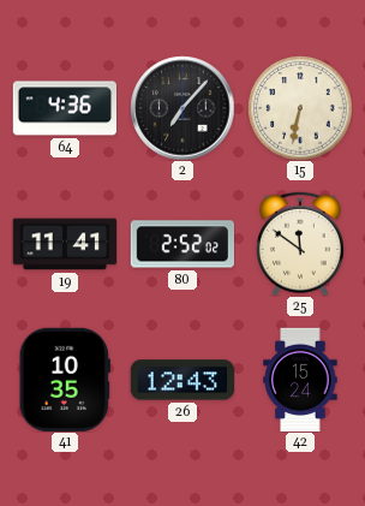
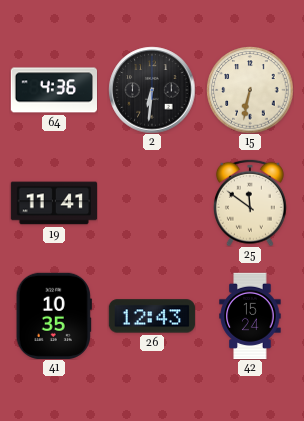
2: 7:07 -> 6:31 (152, 90)
80: 2:52 -> none (181, 244)
